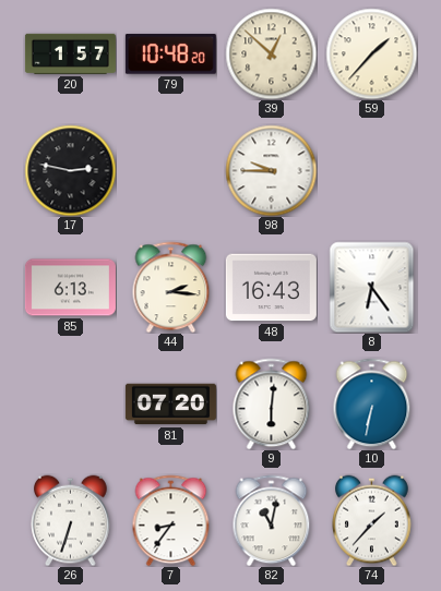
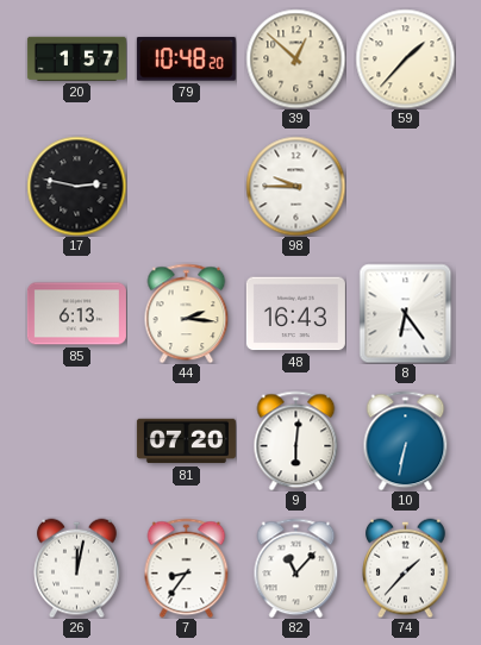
26: 6:33 -> 12:02 (77, 568)
82: 11:02 -> 11:07 (296, 568)
